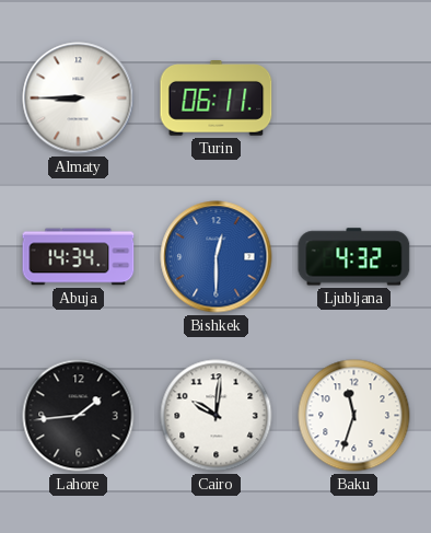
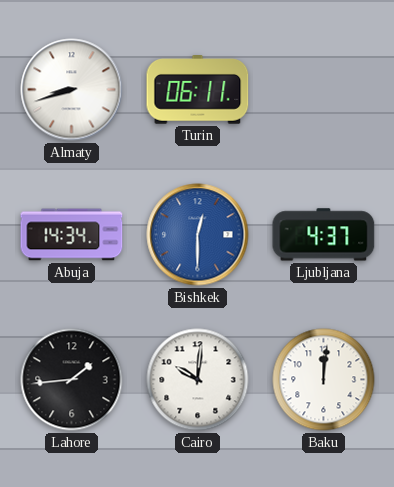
Almaty: 8:45 -> 8:42 (72, 90)
Ljubljana: 4:32 -> 4:37 (324, 235)
Baku: 11:33 -> 12:01 (324, 380)
